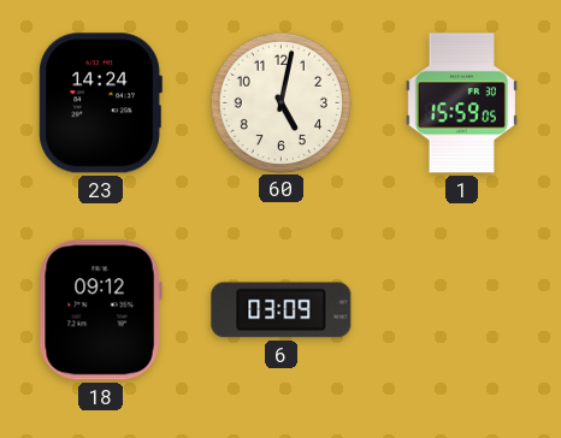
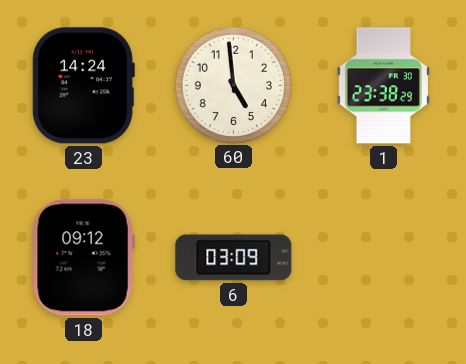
60: 5:02 -> 4:59 (233, 85)
1: 15:59 -> 23:38 (383, 86)
